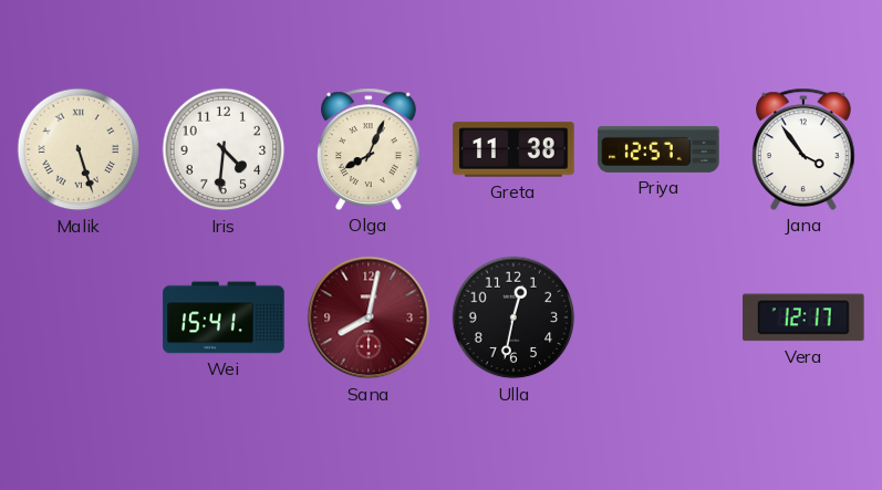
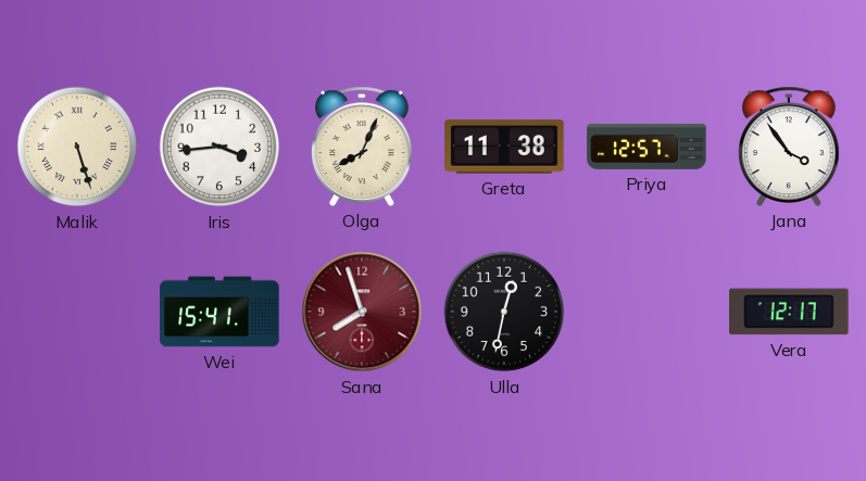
Iris: 4:31 -> 3:44 (219, 147)
Sana: 8:02 -> 7:57 (362, 312)
